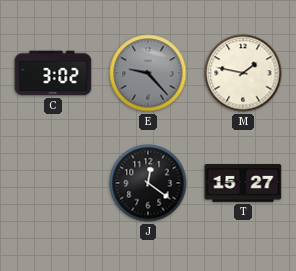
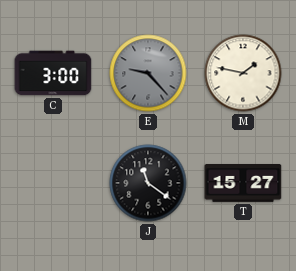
C: 3:02 -> 3:00 (53, 73)
J: 12:21 -> 11:21 (148, 183)
